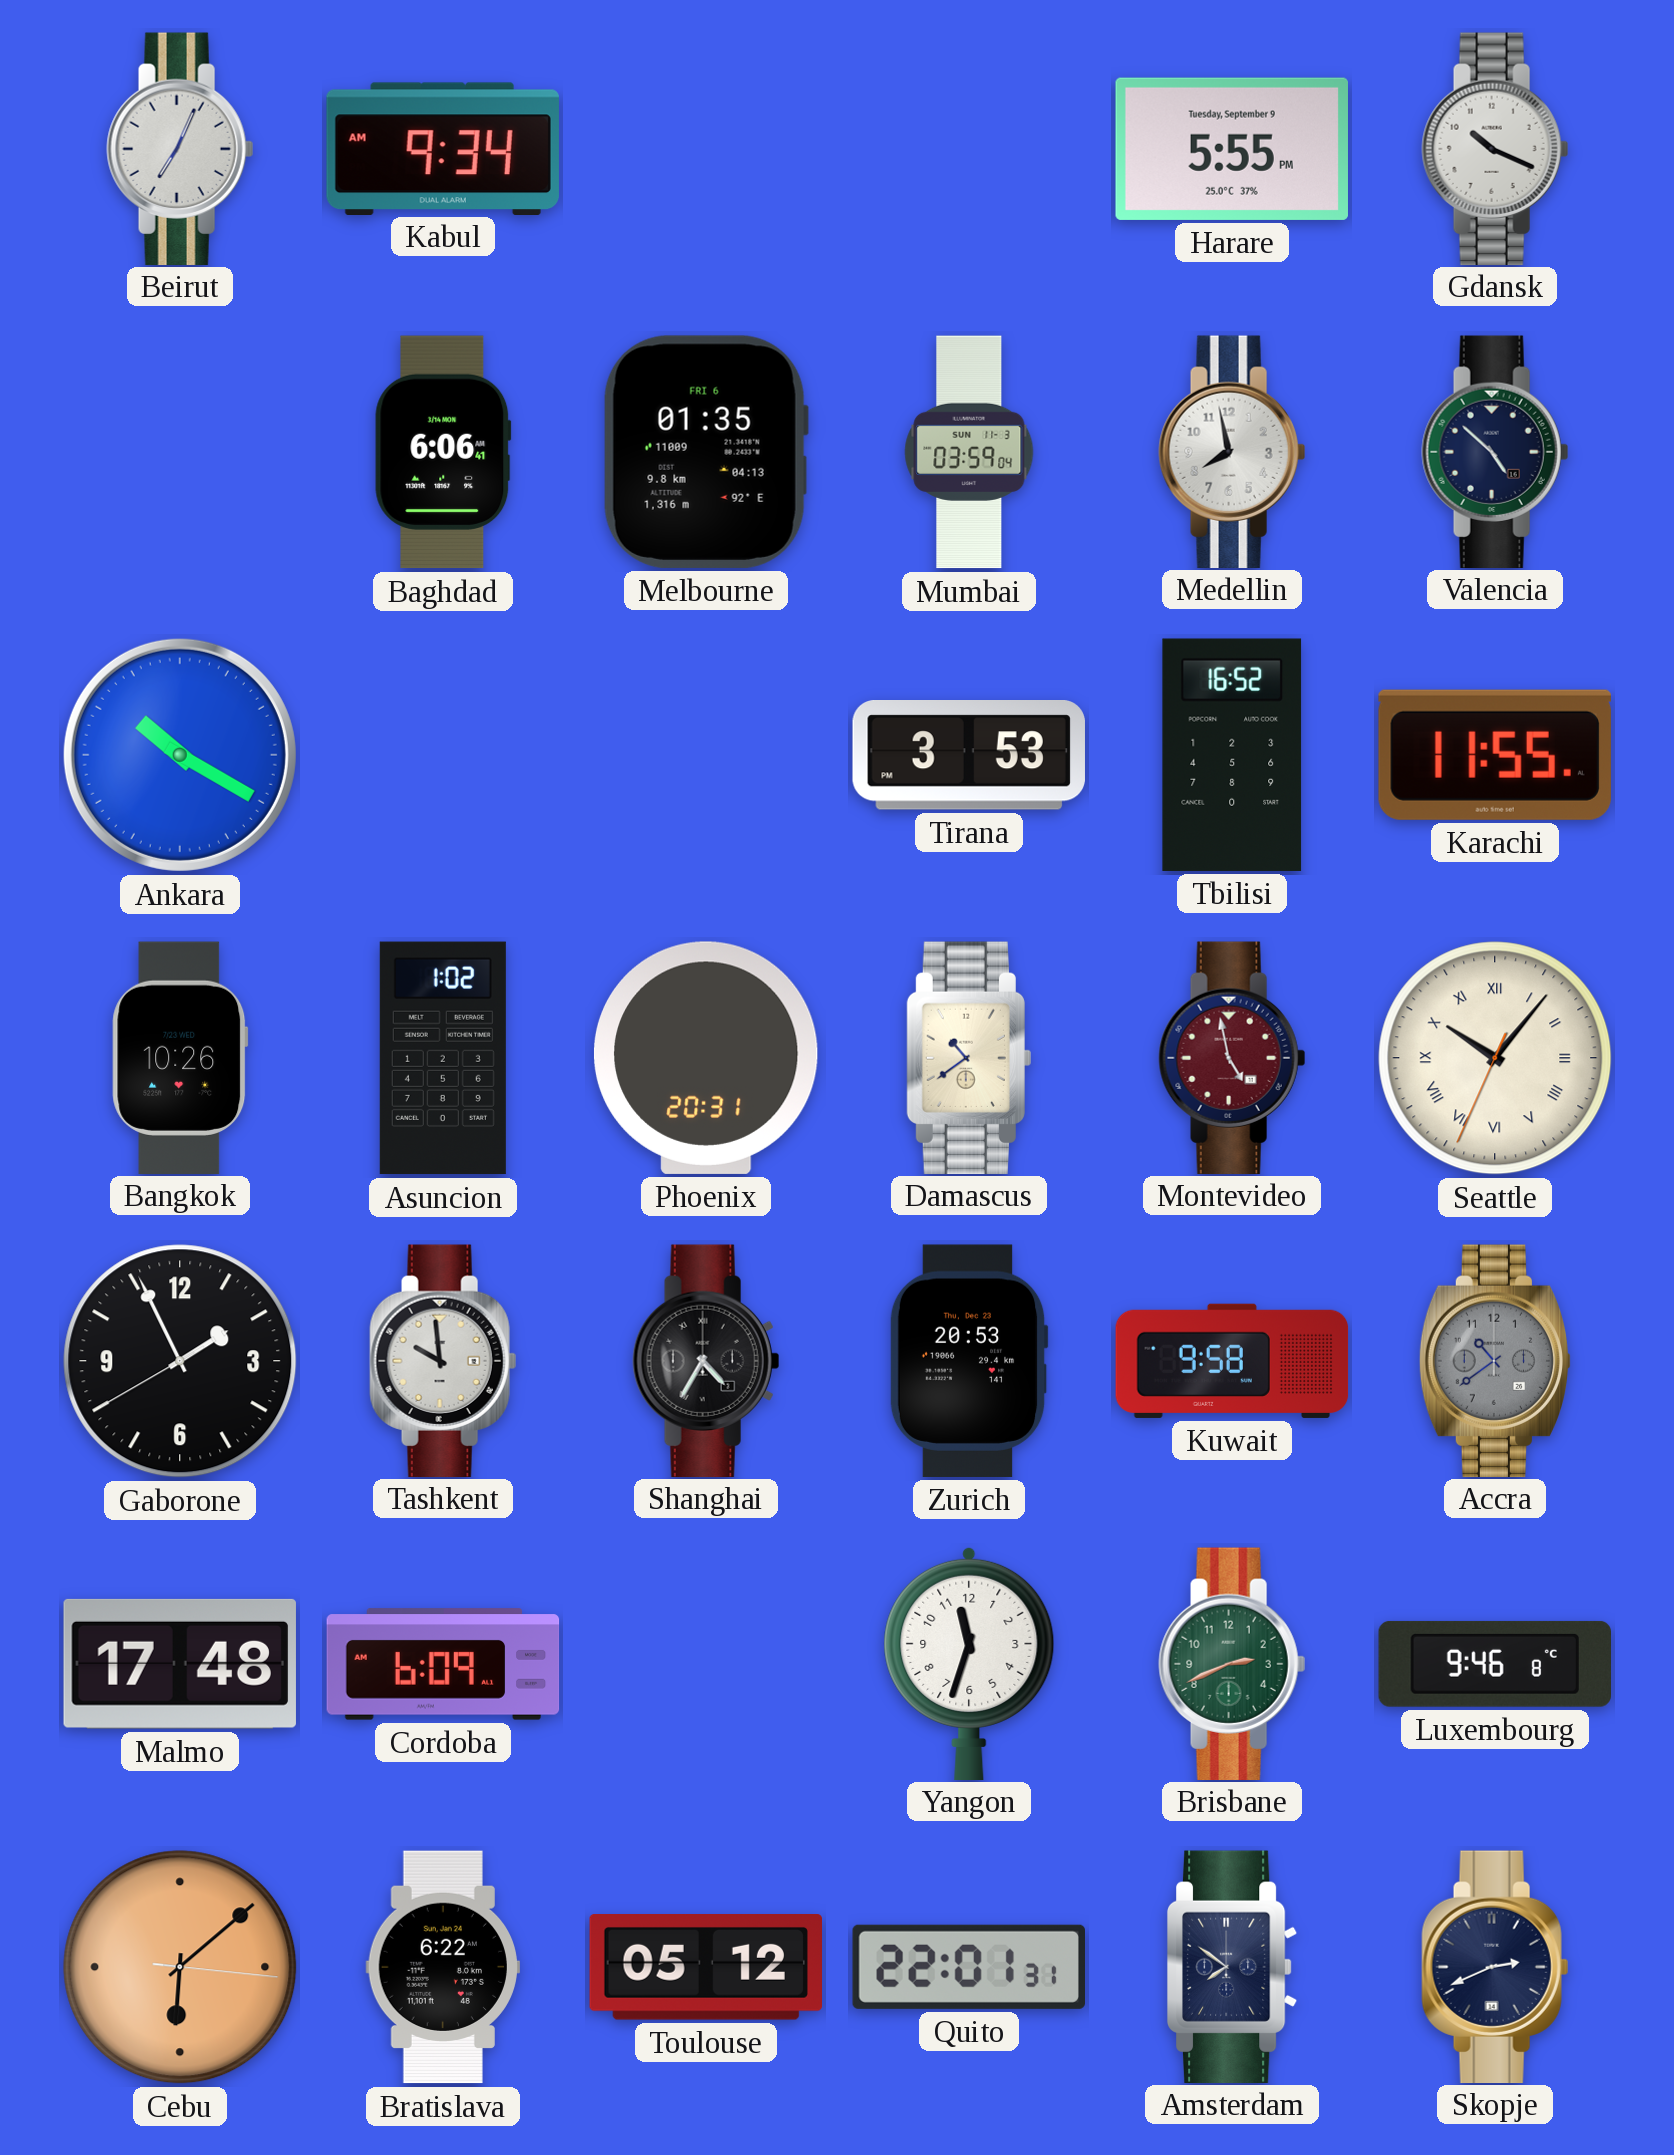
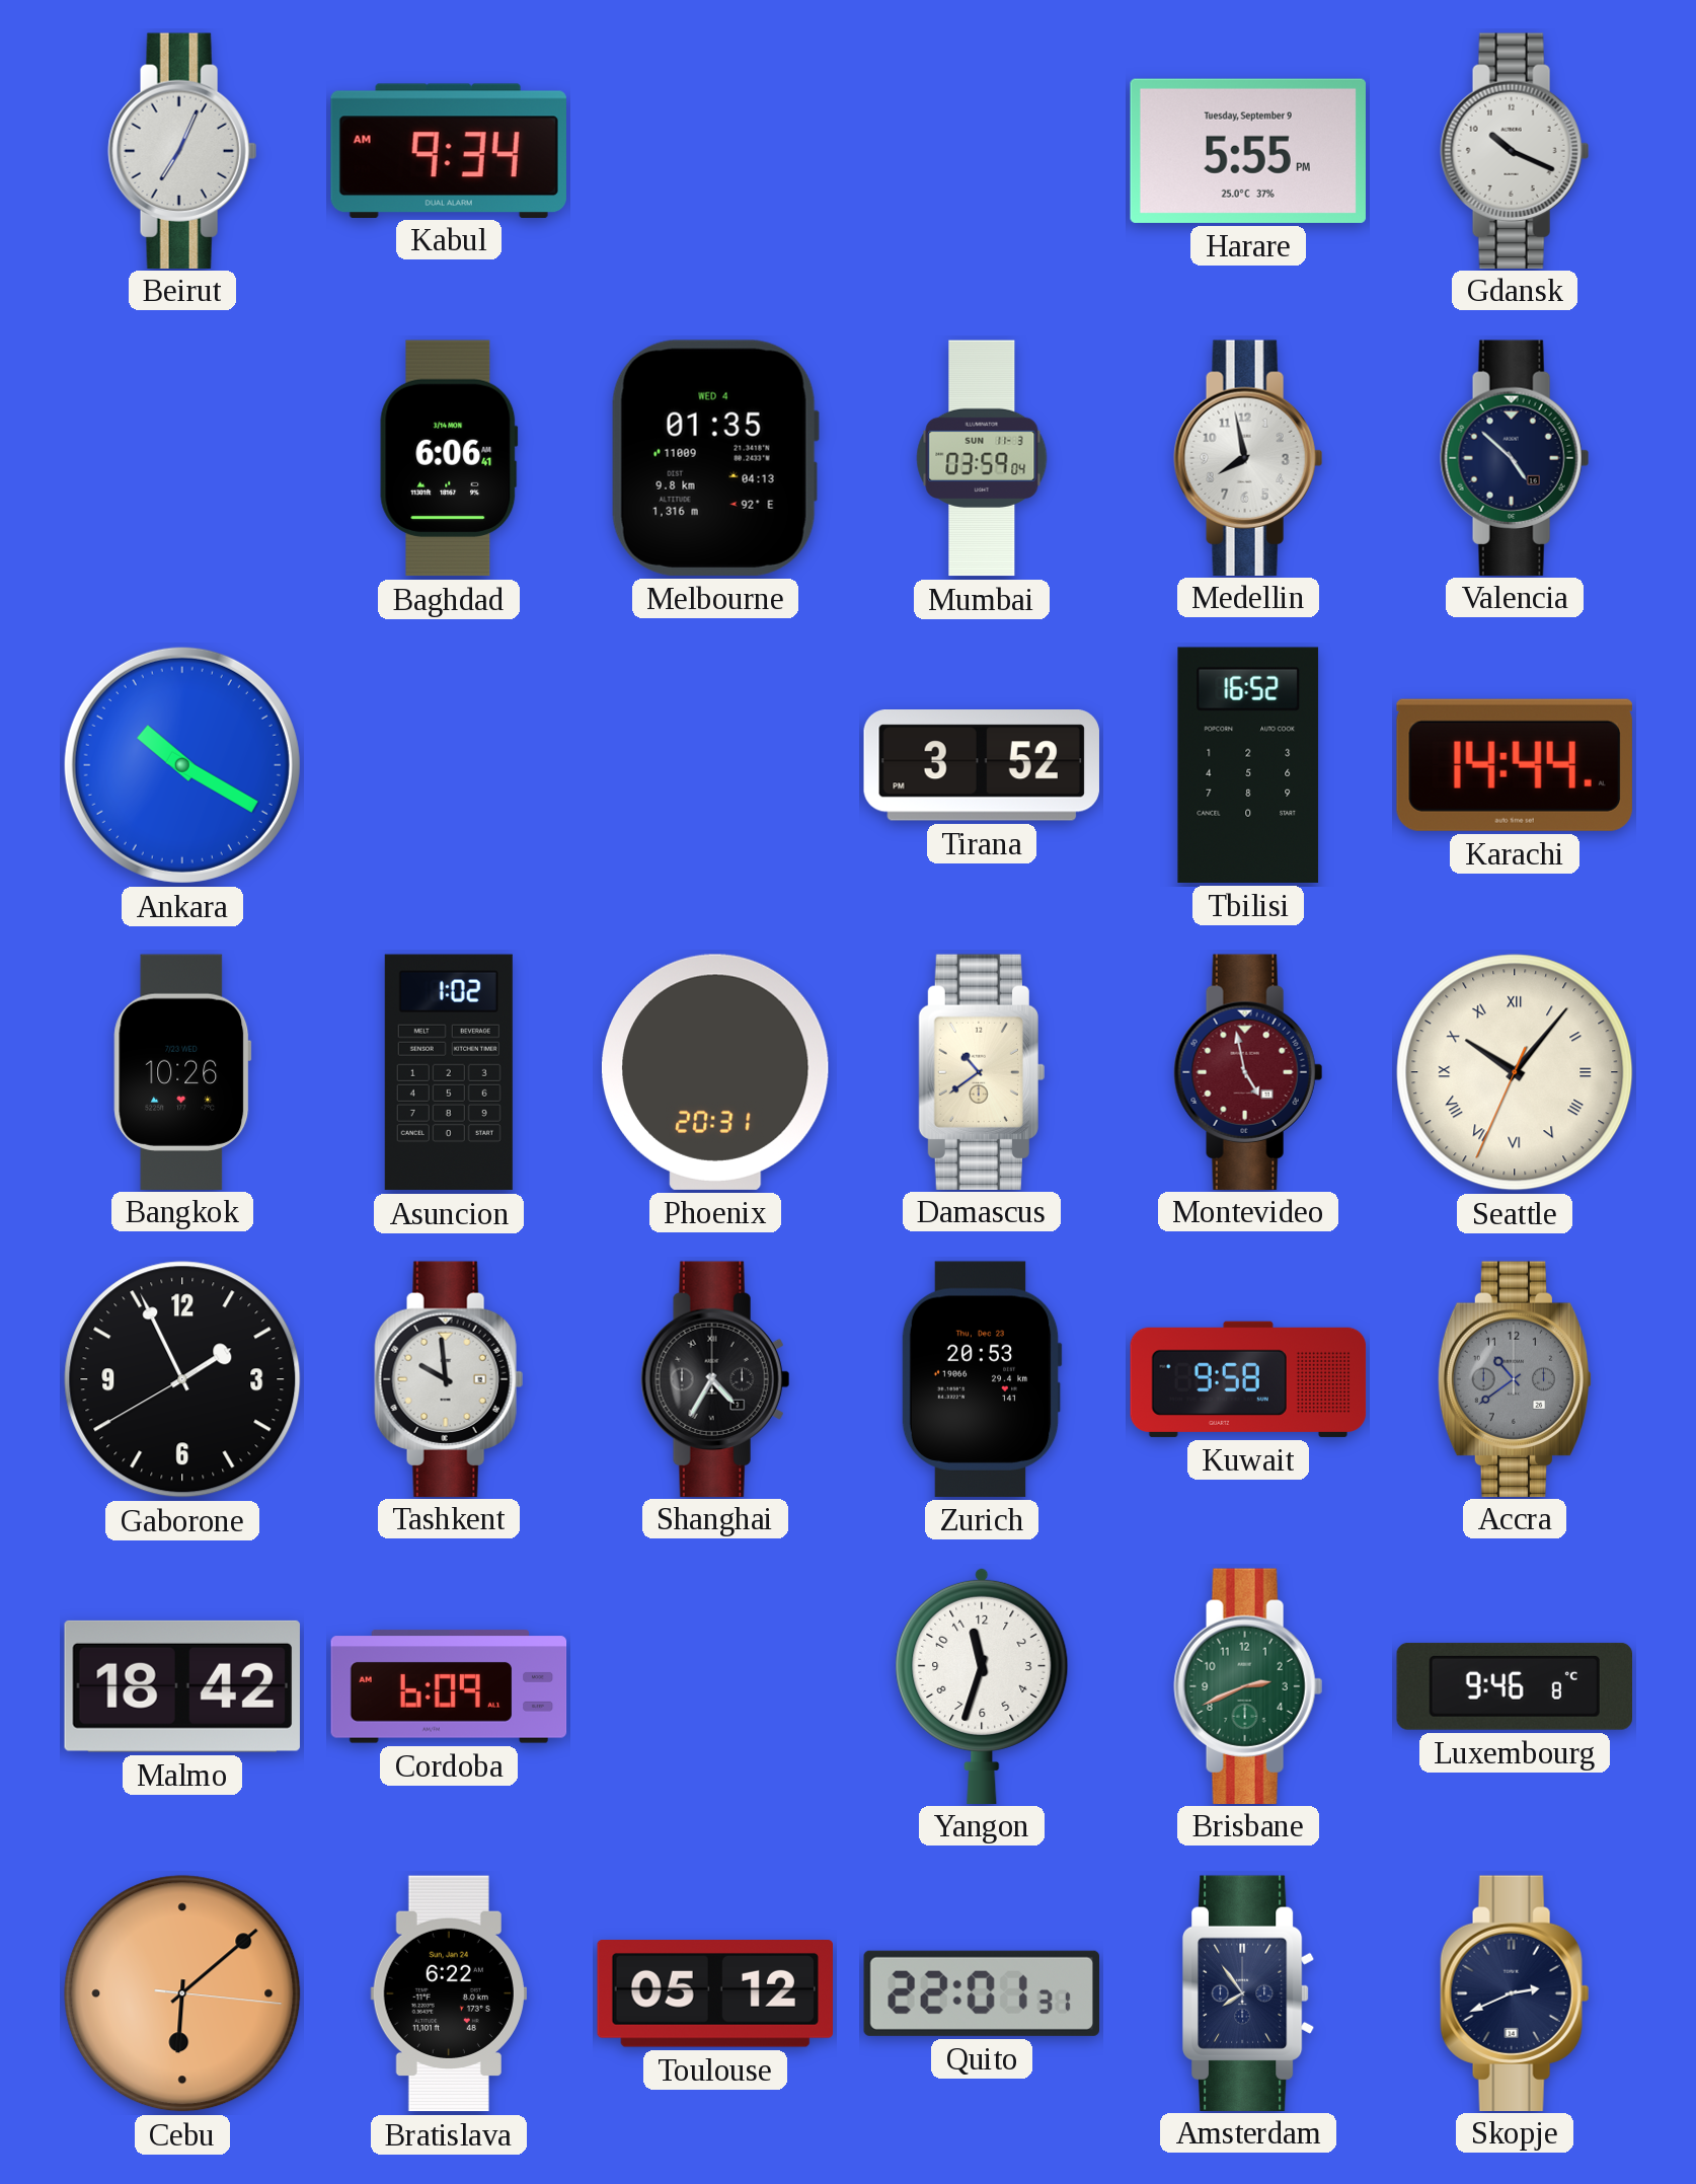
Melbourne date: FRI 6 -> WED 4 (715, 458)
Tirana: 3:53 -> 3:52 (982, 766)
Karachi: 11:55 -> 14:44 (1515, 765)
Malmo: 17:48 -> 18:42 (182, 1686)
Amsterdam: 7:51 -> 7:54 (1248, 1992)
